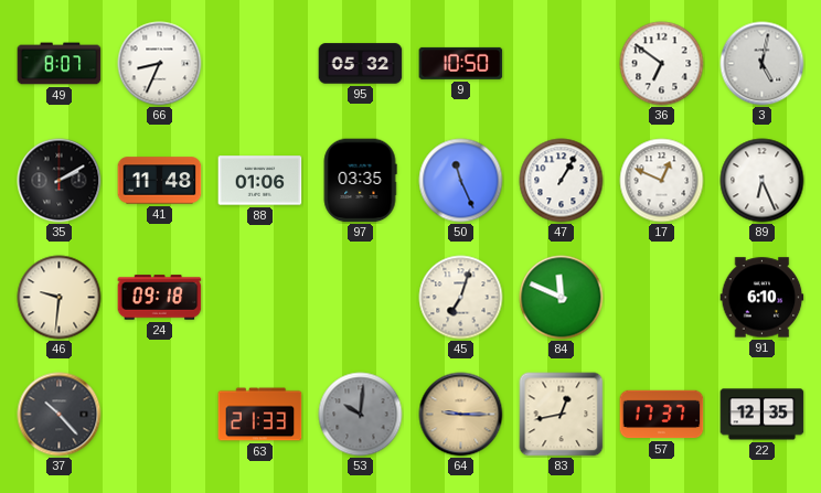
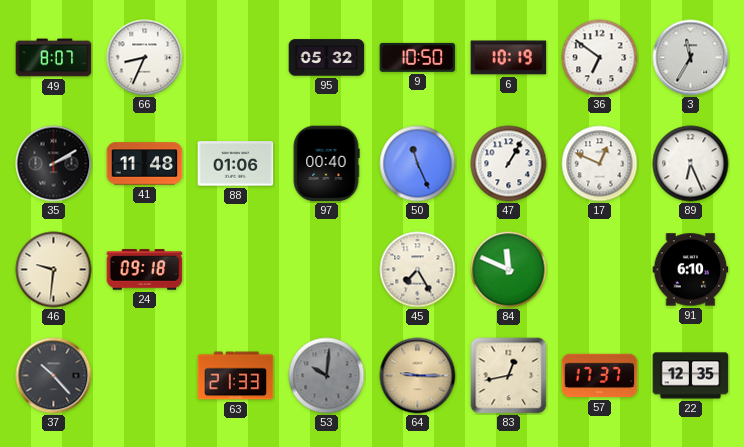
6: none -> 10:19 (509, 58)
3: 5:02 -> 11:35 (691, 58)
97: 03:35 -> 00:40 (326, 164)
45: 7:03 -> 7:25 (418, 270)
